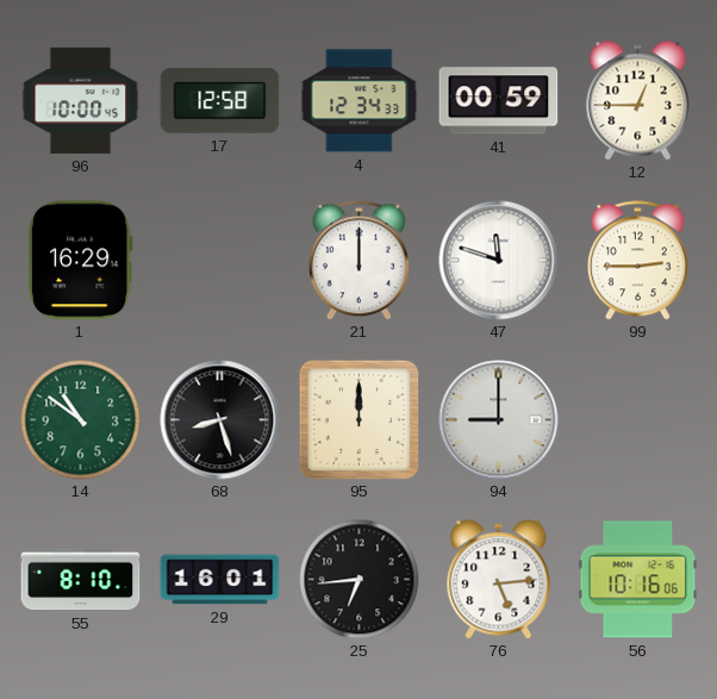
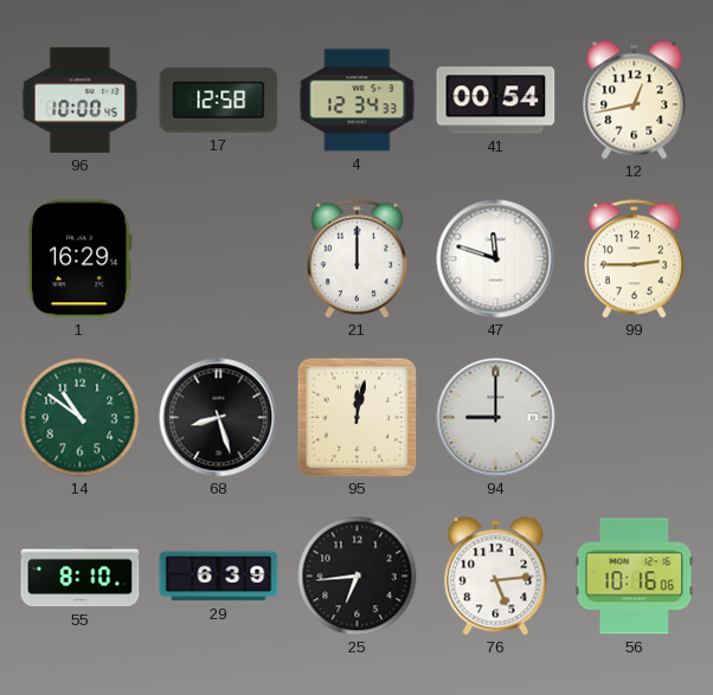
41: 00:59 -> 00:54 (496, 101)
12: 12:45 -> 12:43 (635, 101)
95: 12:00 -> 12:02 (356, 417)
29: 16:01 -> 6:39 (219, 577)
